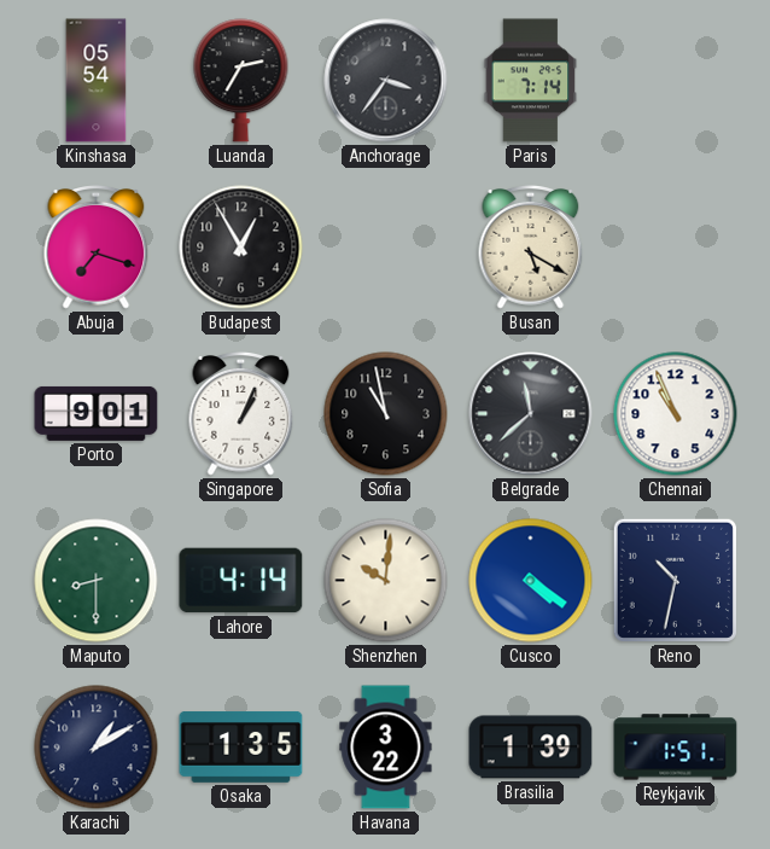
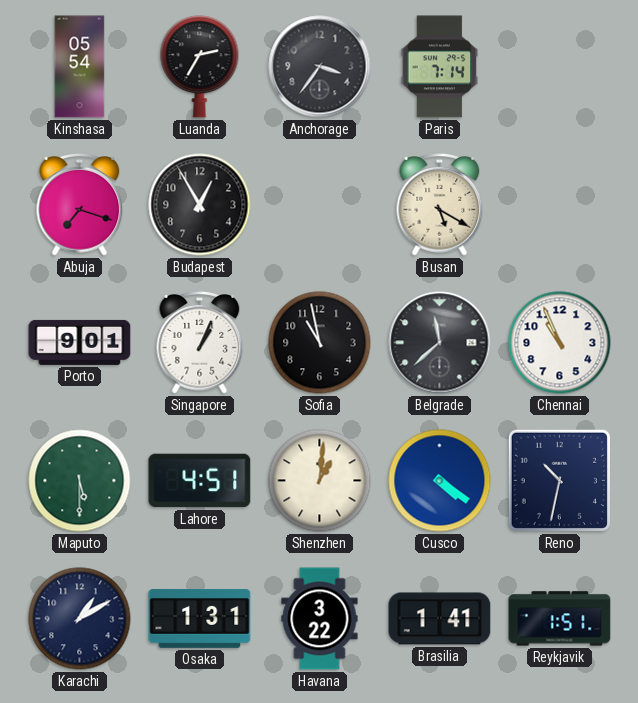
Maputo: 8:30 -> 5:30 (80, 481)
Lahore: 4:14 -> 4:51 (200, 481)
Shenzhen: 10:01 -> 1:01 (320, 481)
Osaka: 1:35 -> 1:31 (200, 619)
Brasilia: 1:39 -> 1:41 (440, 619)
